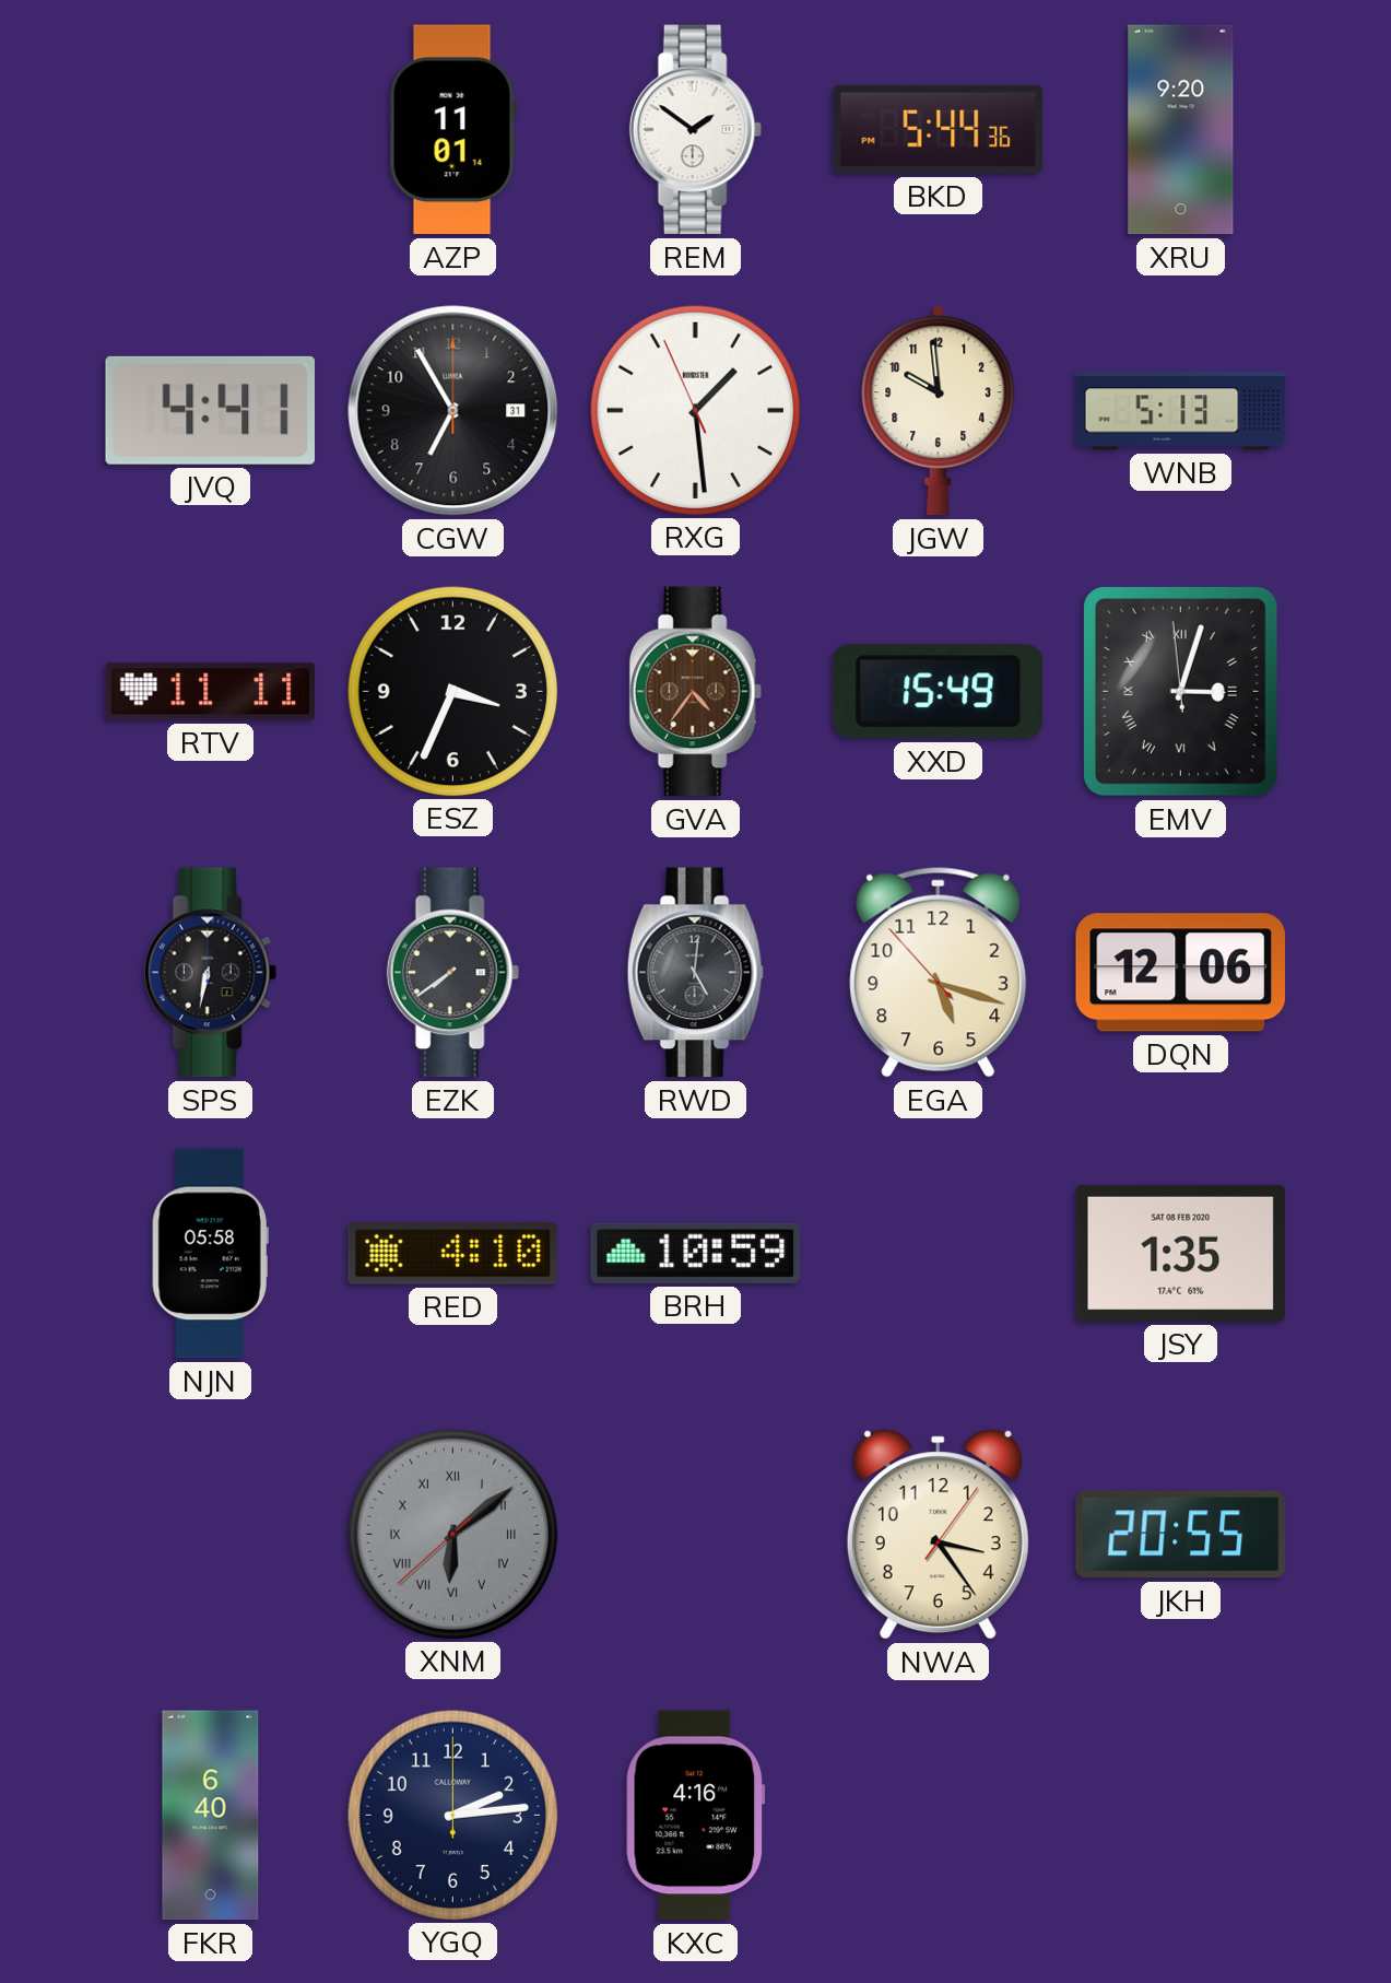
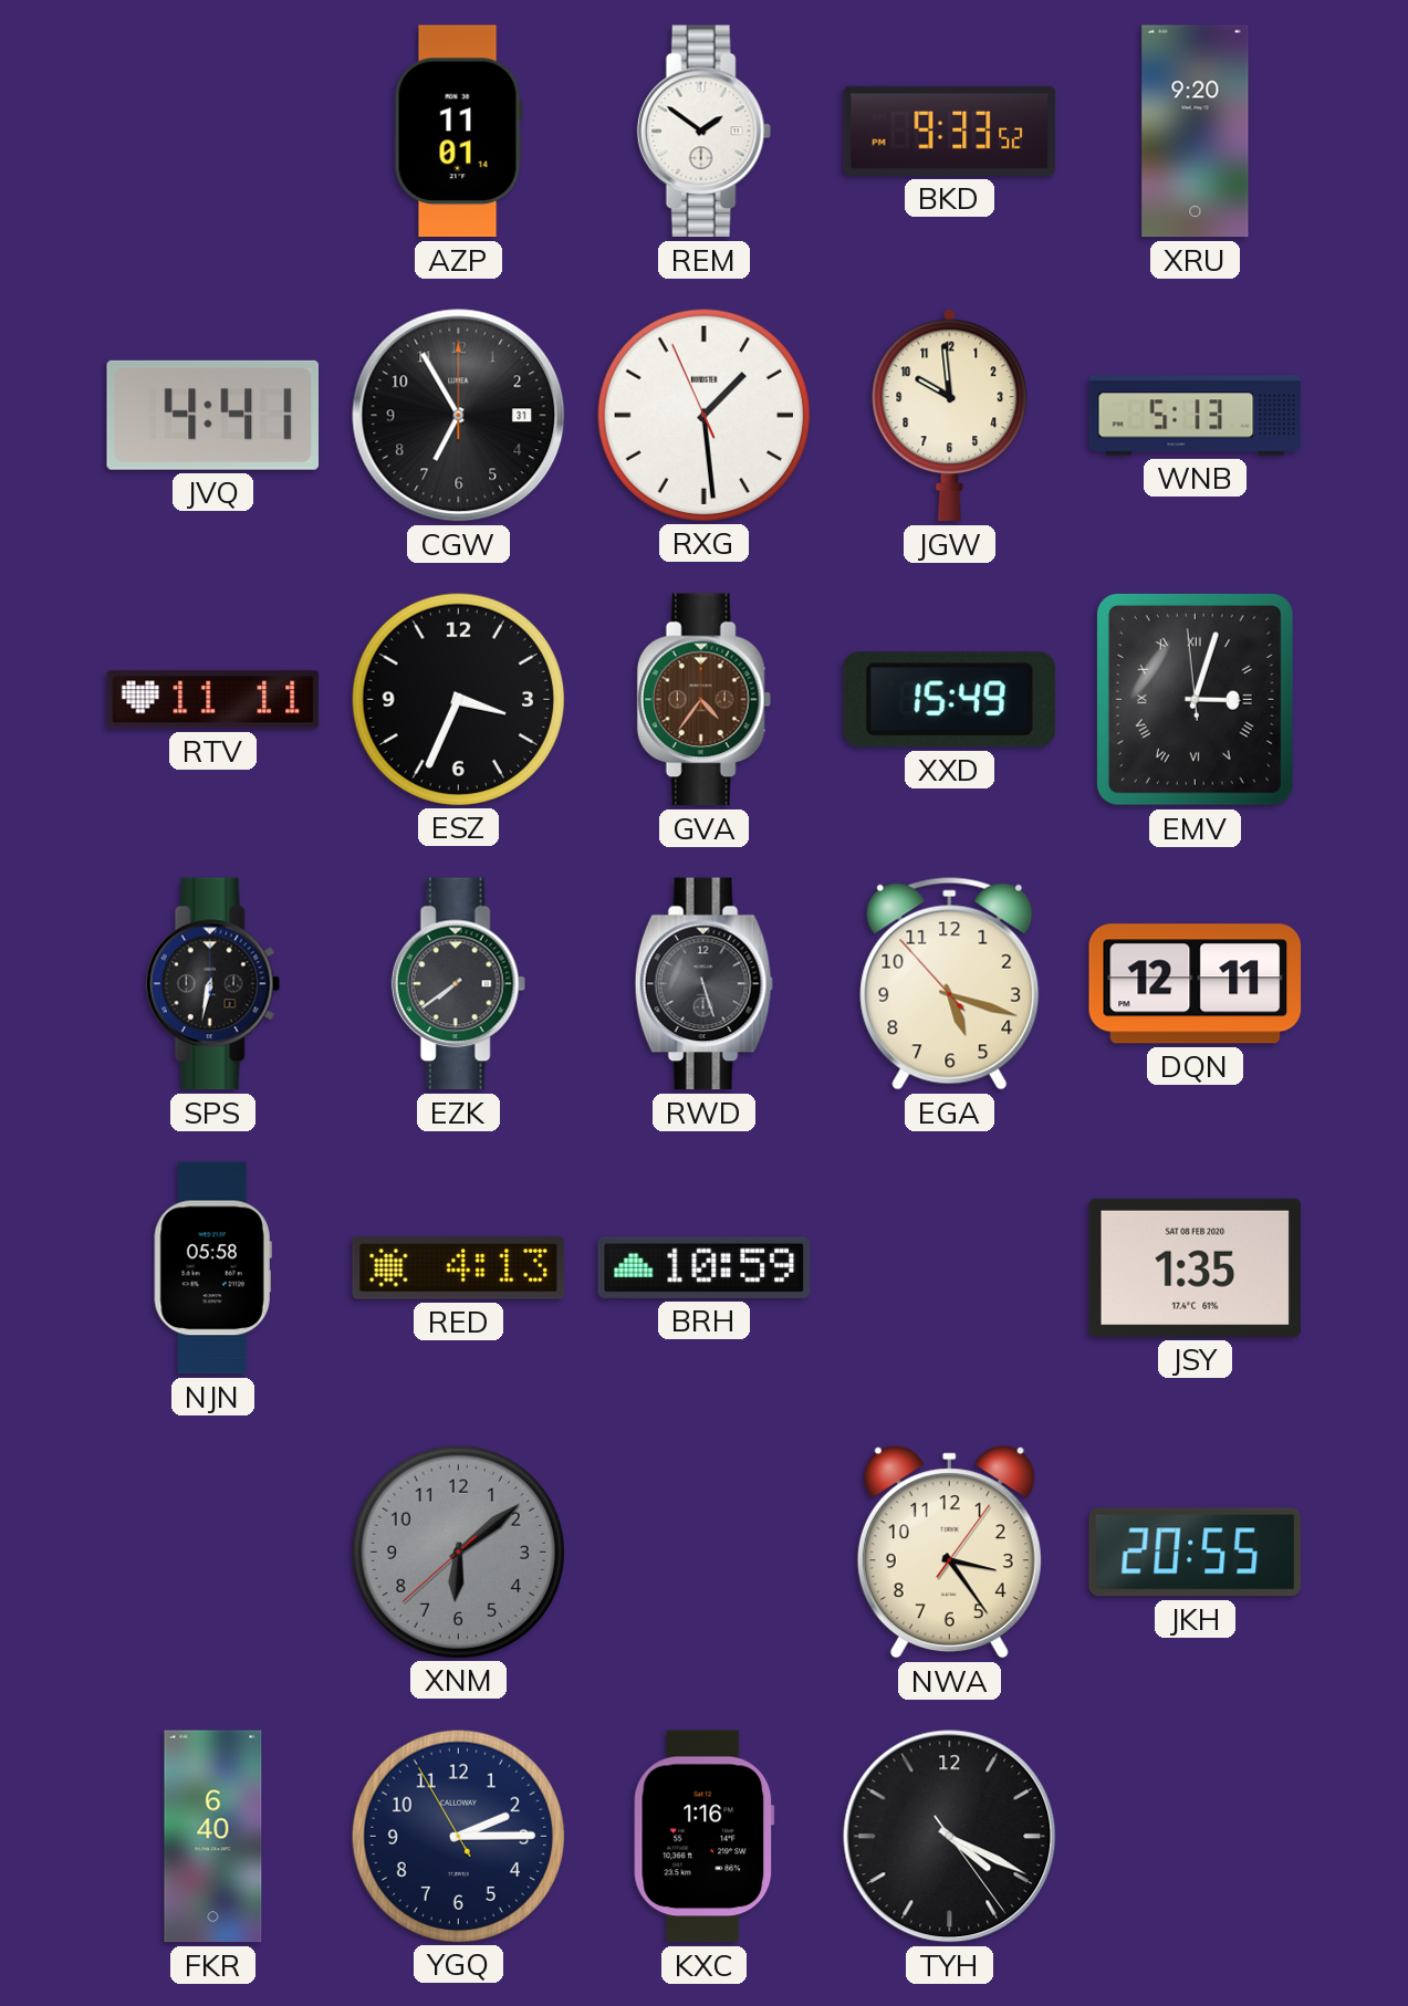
BKD: 5:44 -> 9:33 (950, 130)
RWD: 5:01 -> 5:27 (703, 984)
DQN: 12:06 -> 12:11 (1196, 984)
RED: 4:10 -> 4:13 (459, 1268)
XNM numerals: Roman -> Arabic (458, 1551)
YGQ: 2:14:00 -> 2:14:55 (458, 1836)
KXC: 4:16 -> 1:16 (705, 1837)
TYH: none -> 4:19 (950, 1837)
